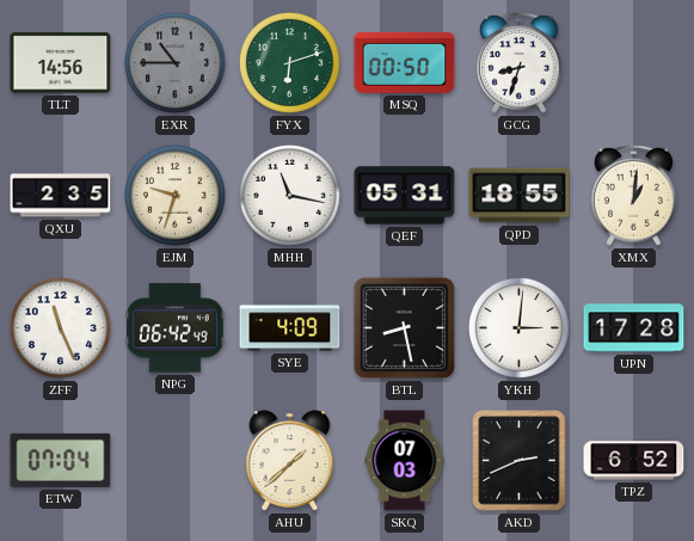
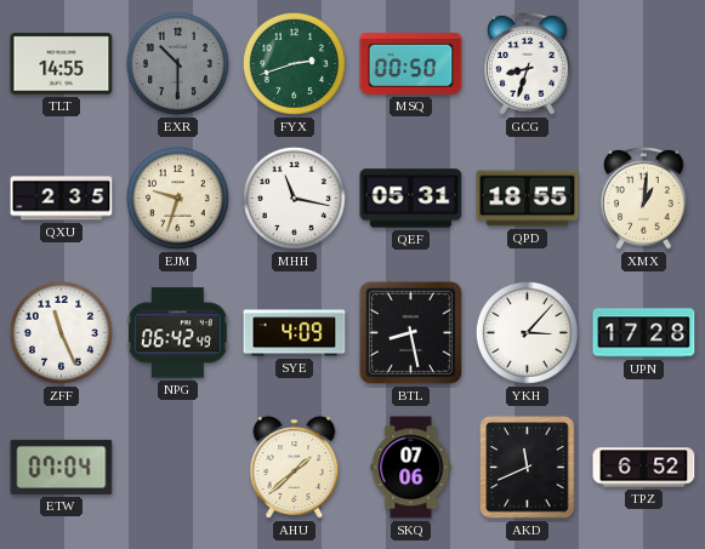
TLT: 14:56 -> 14:55 (62, 64)
EXR: 10:45 -> 10:30 (177, 63)
FYX: 6:12 -> 2:42 (294, 63)
YKH: 3:01 -> 3:07 (527, 332)
SKQ: 07:03 -> 07:06 (411, 468)
AKD: 2:41 -> 11:41 (528, 468)
